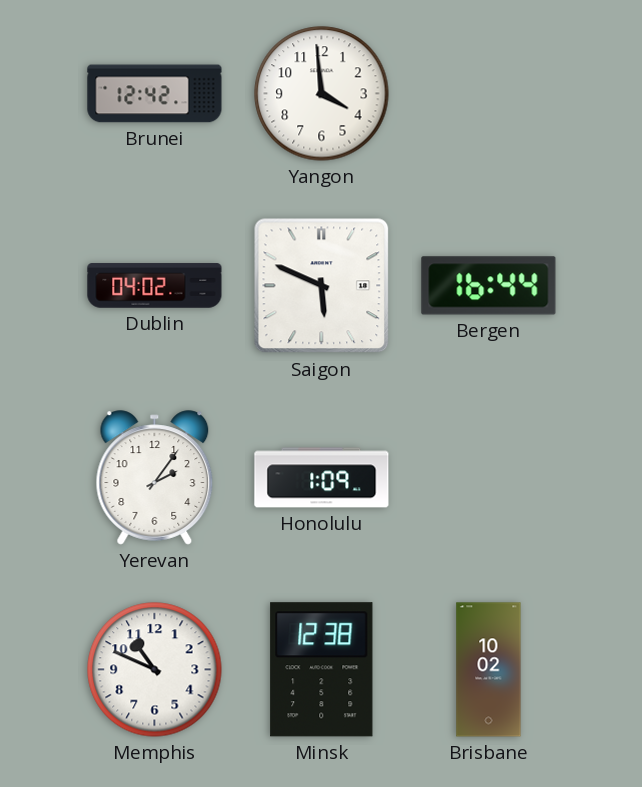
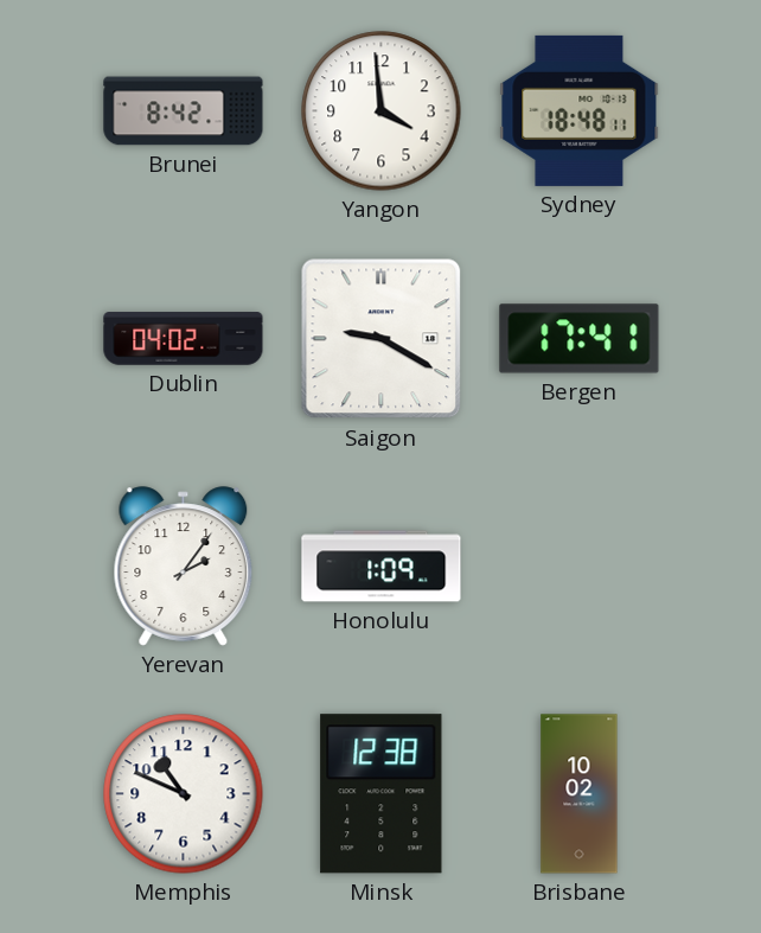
Brunei: 12:42 -> 8:42 (184, 111)
Sydney: none -> 18:48 (580, 110)
Saigon: 5:49 -> 9:20 (382, 339)
Bergen: 16:44 -> 17:41 (580, 339)
